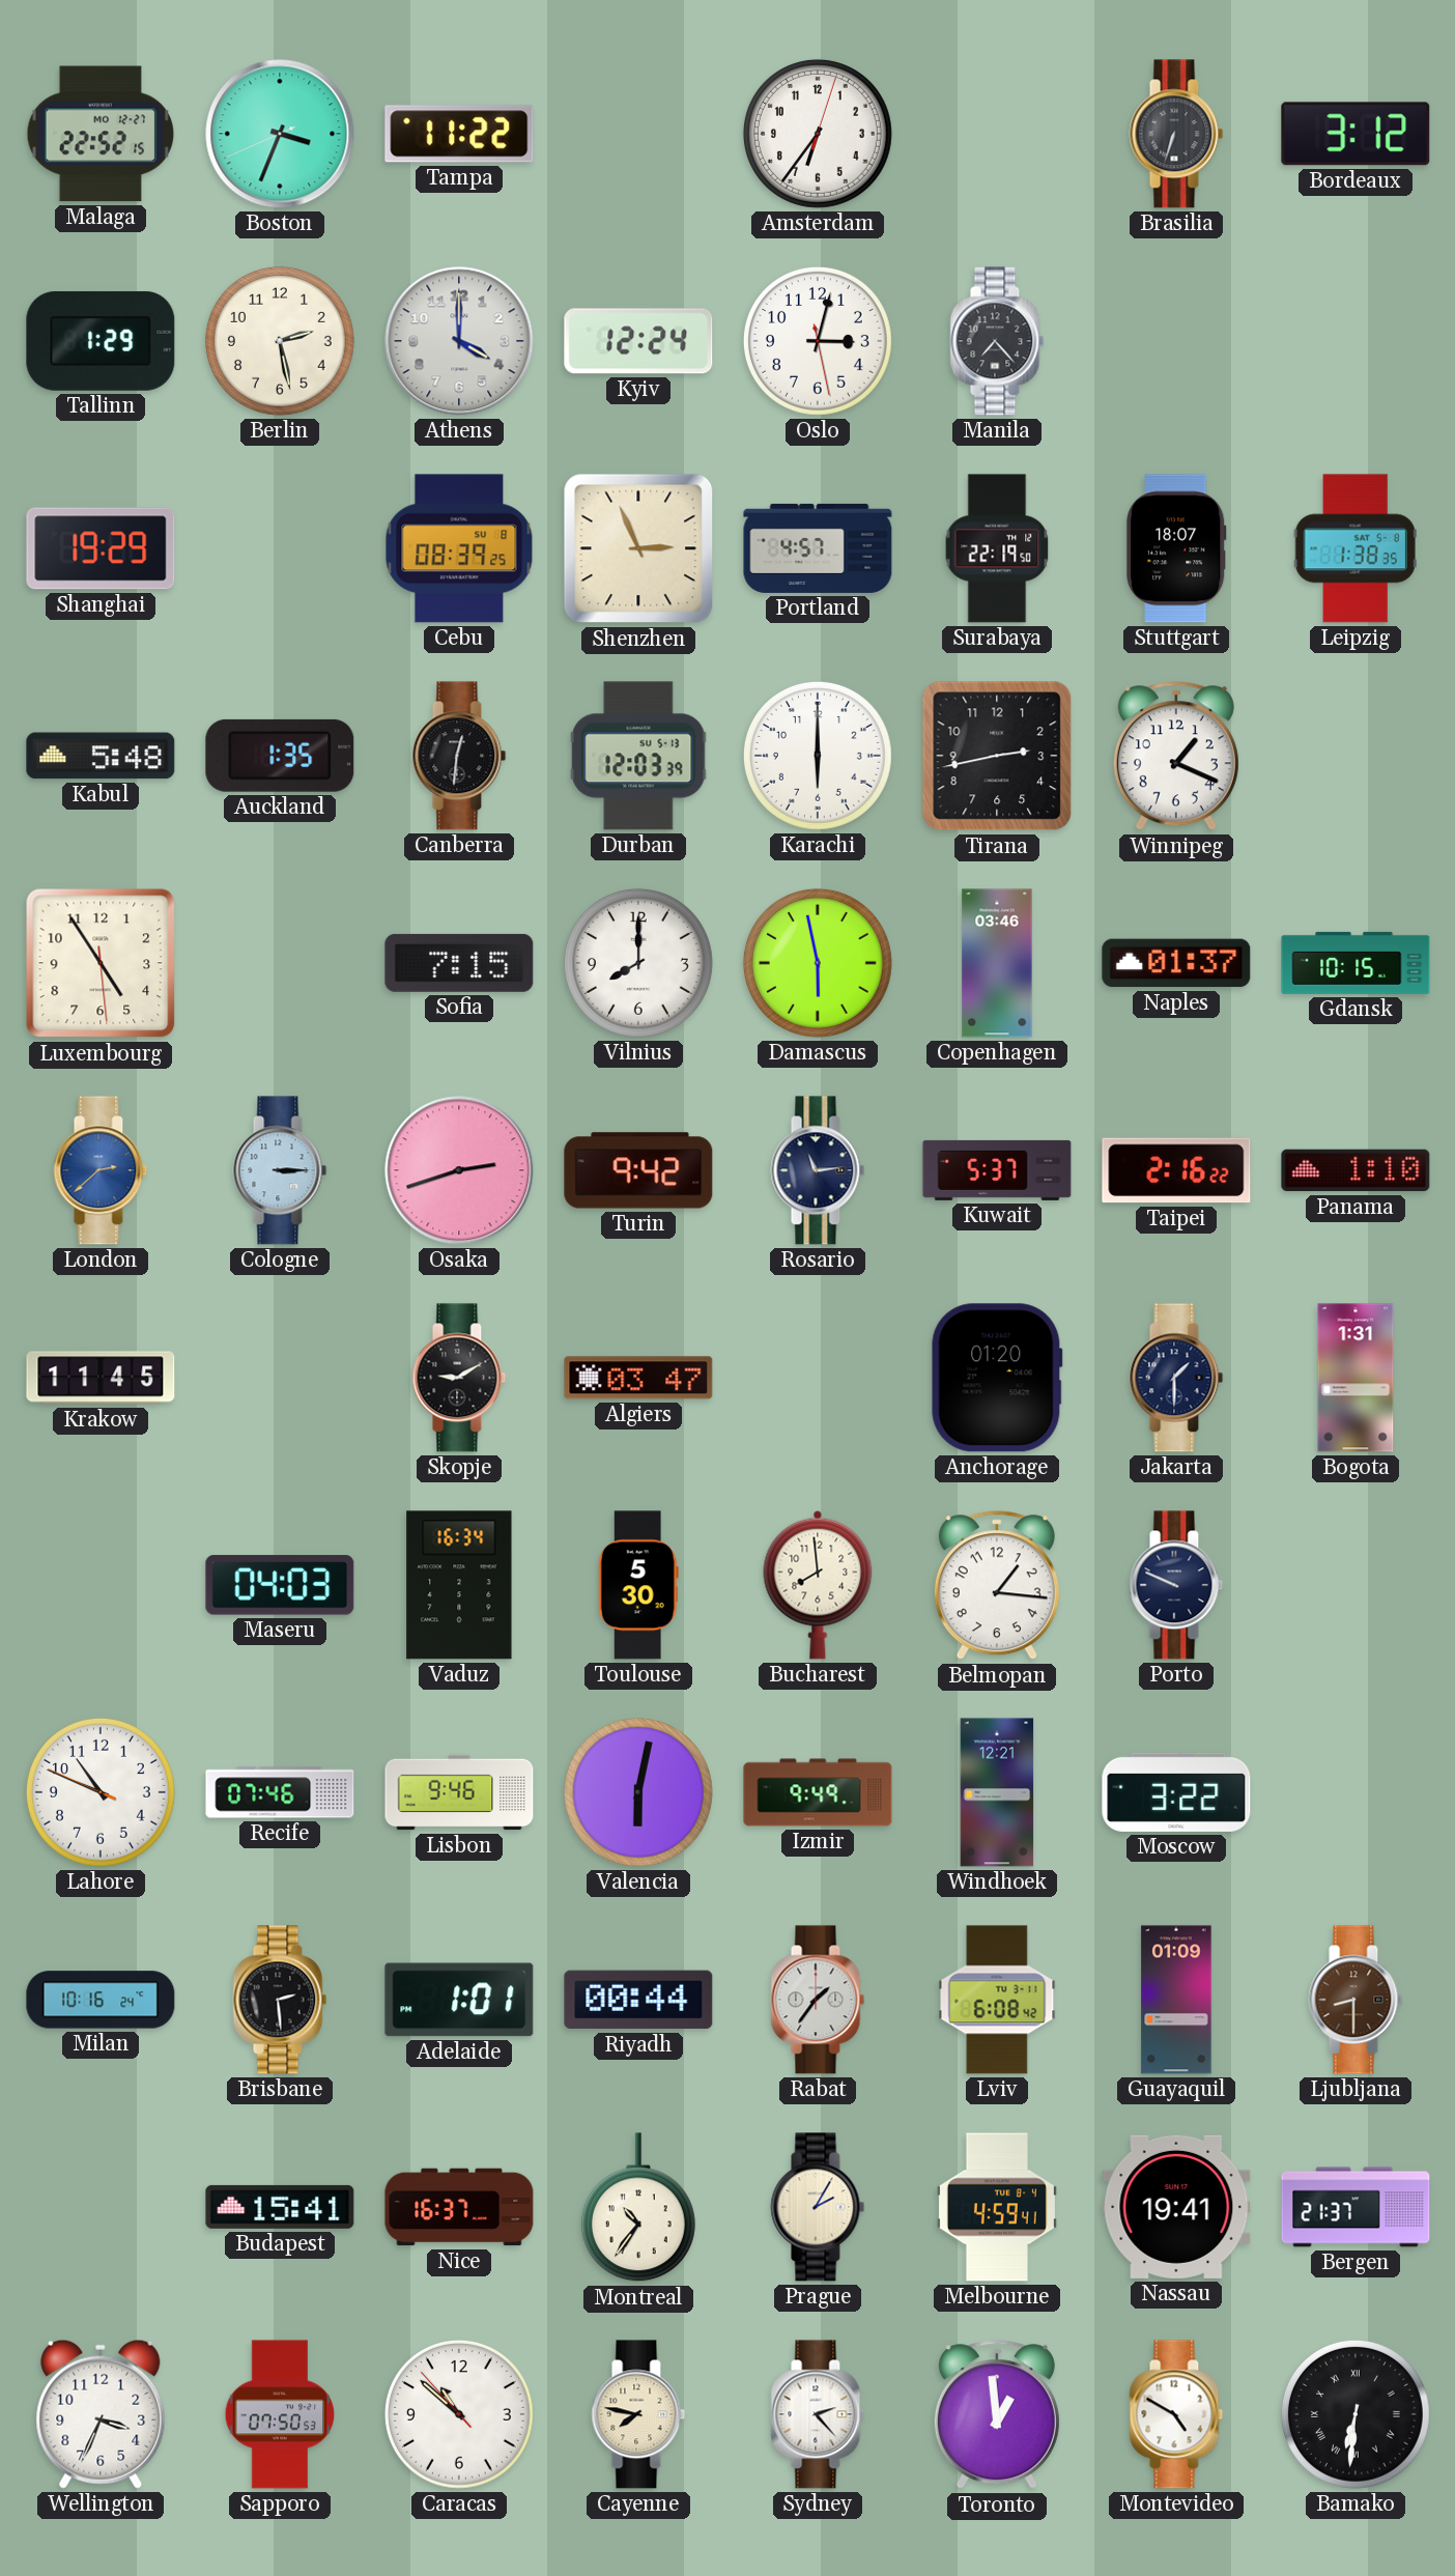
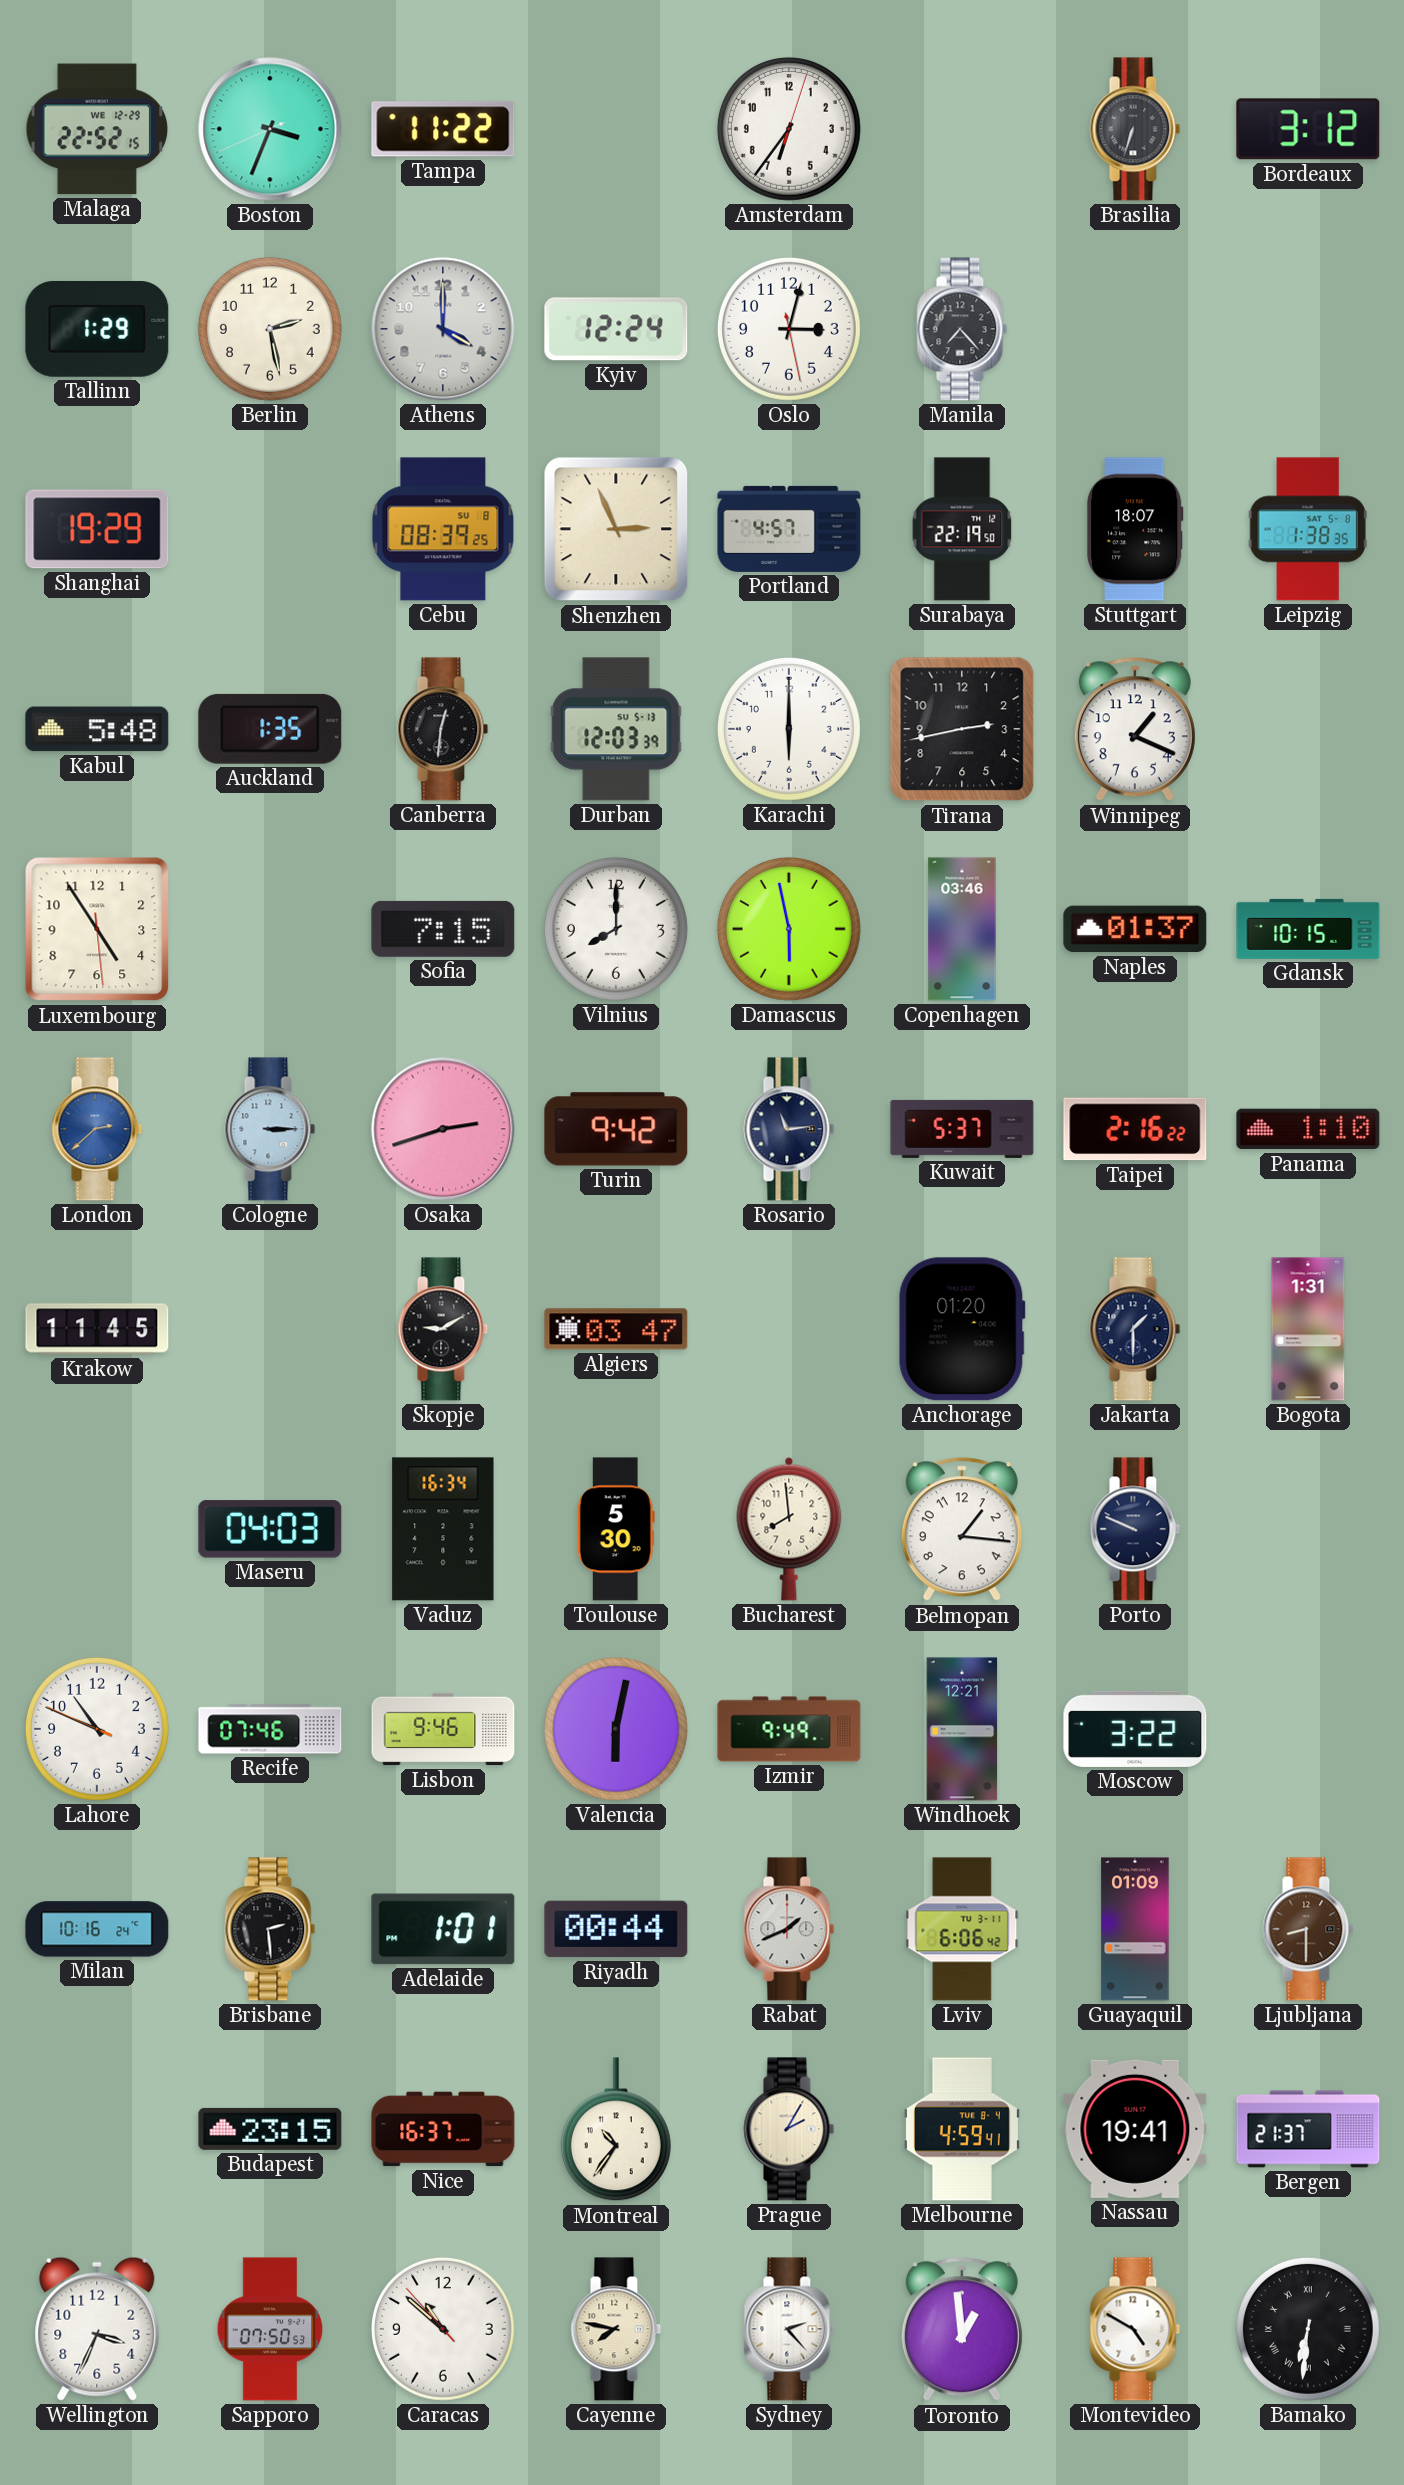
Malaga date: MO 12-27 -> WE 12-29 (97, 129)
Rabat: 1:36 -> 1:41 (789, 1929)
Lviv: 6:08 -> 6:06 (962, 1929)
Budapest: 15:41 -> 23:15 (270, 2129)
